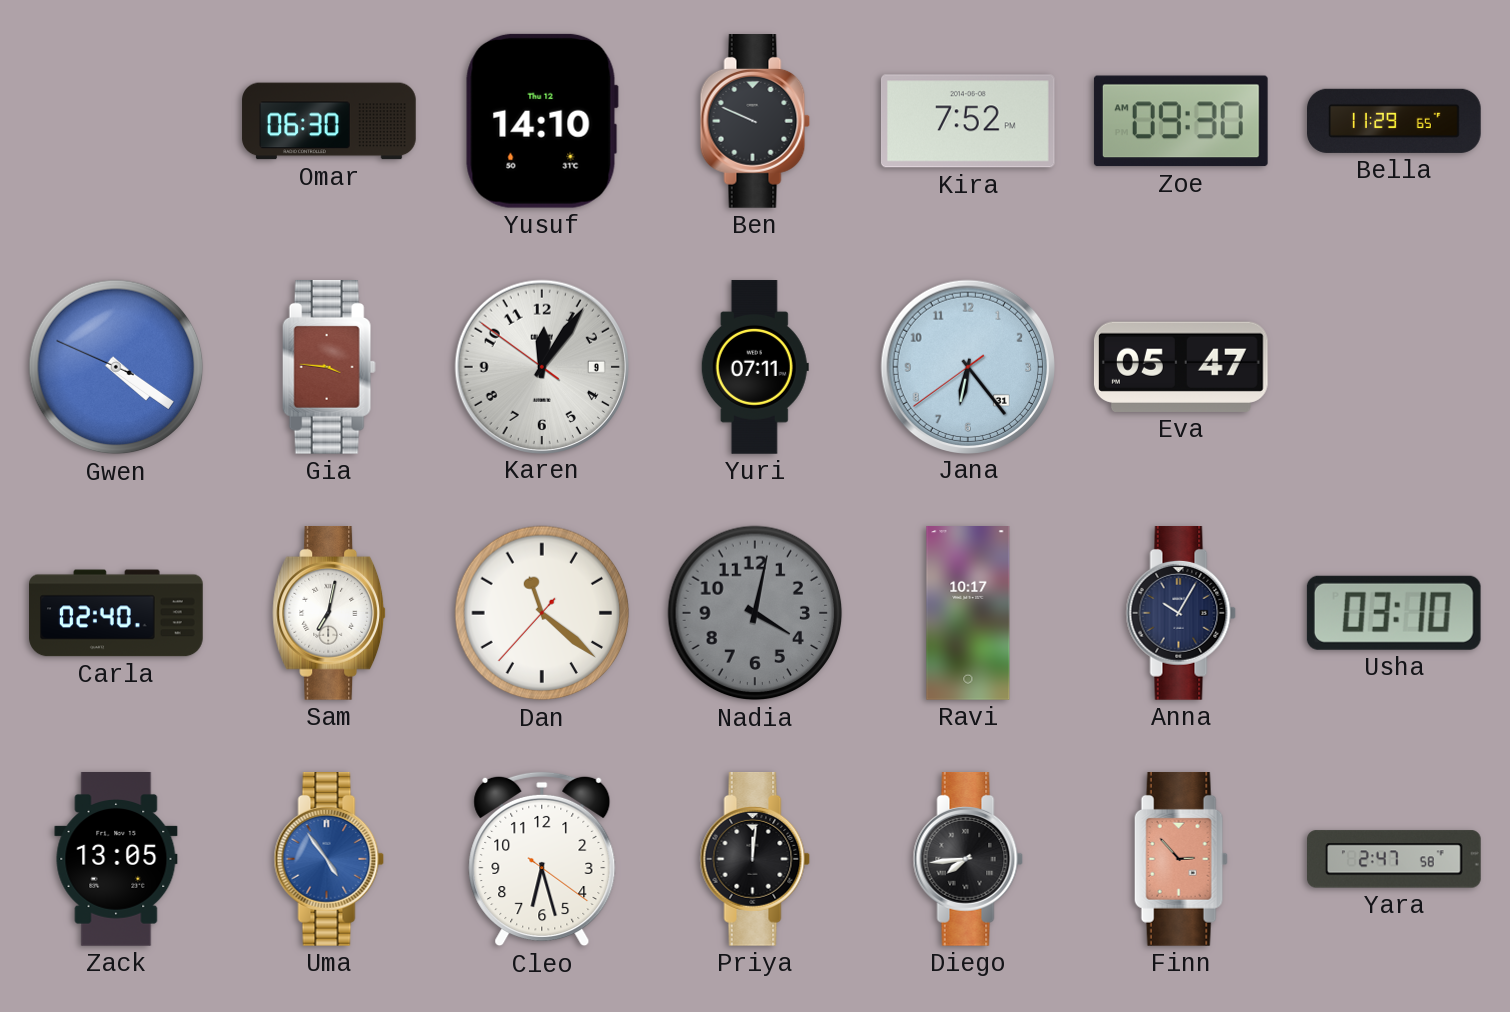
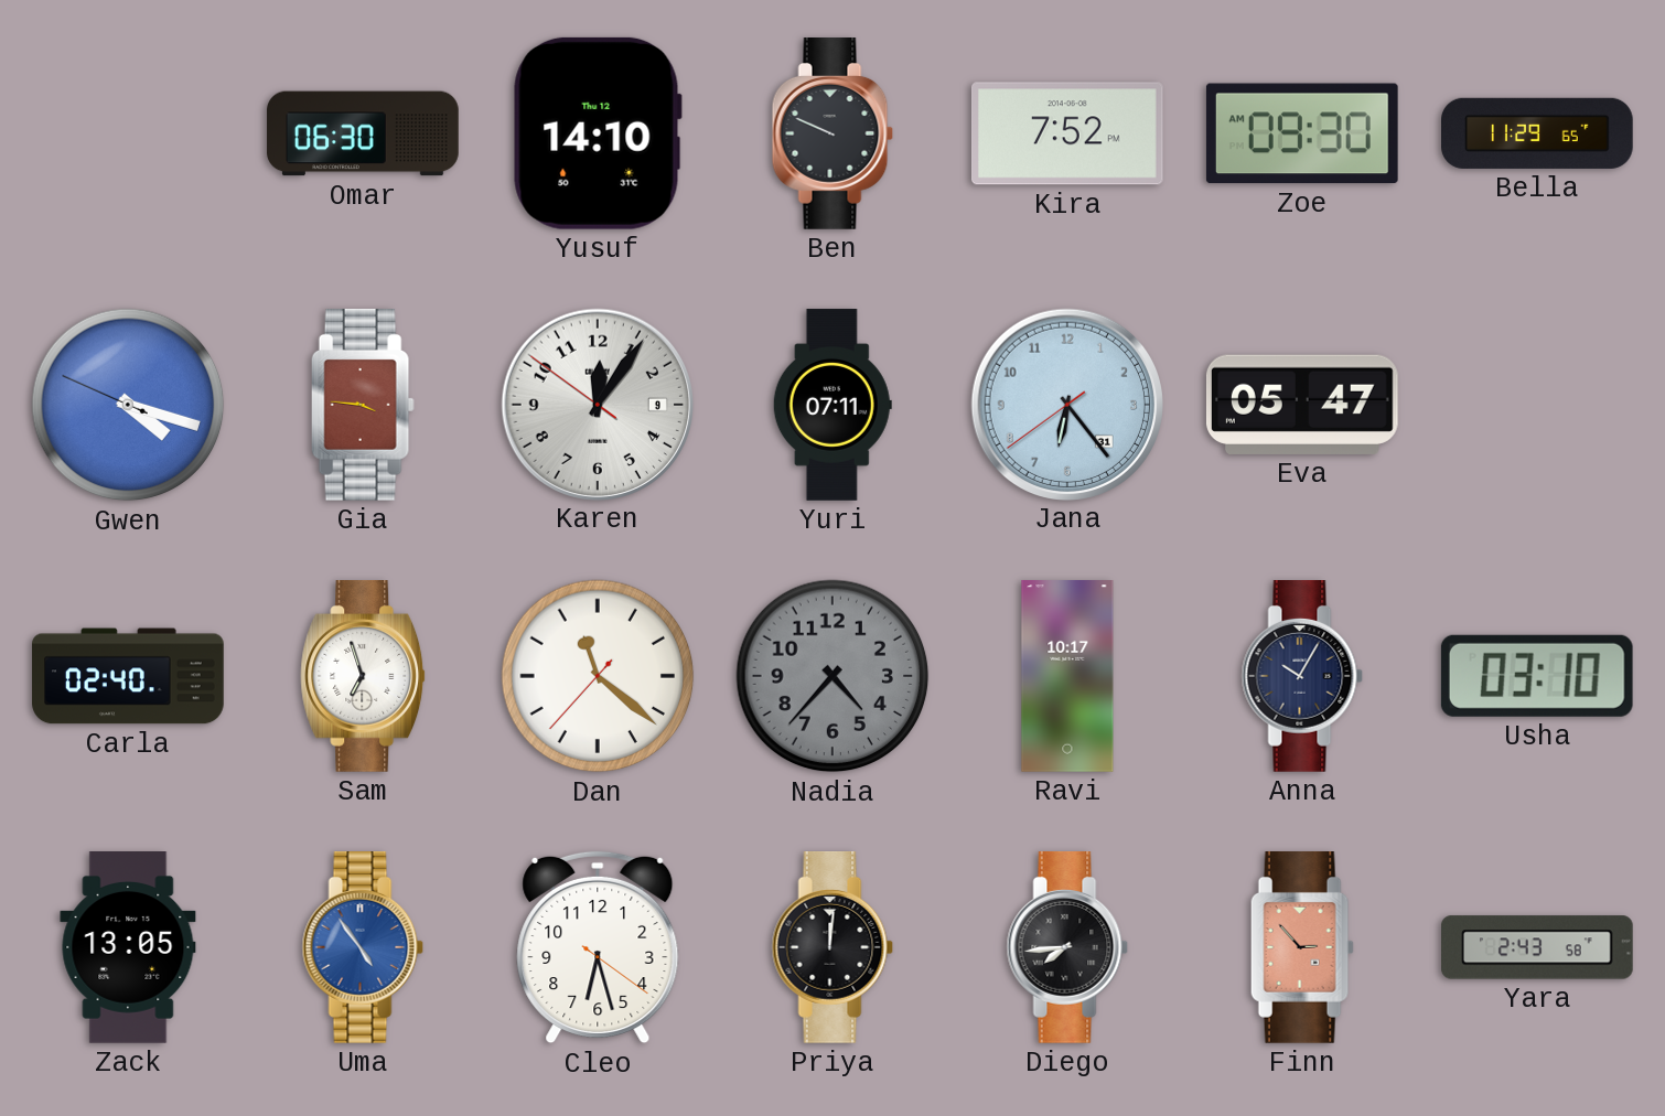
Gwen: 4:20 -> 4:17 (128, 405)
Sam: 7:02 -> 6:57 (364, 677)
Nadia: 4:02 -> 4:37 (832, 676)
Yara: 2:47 -> 2:43 (1538, 947)
